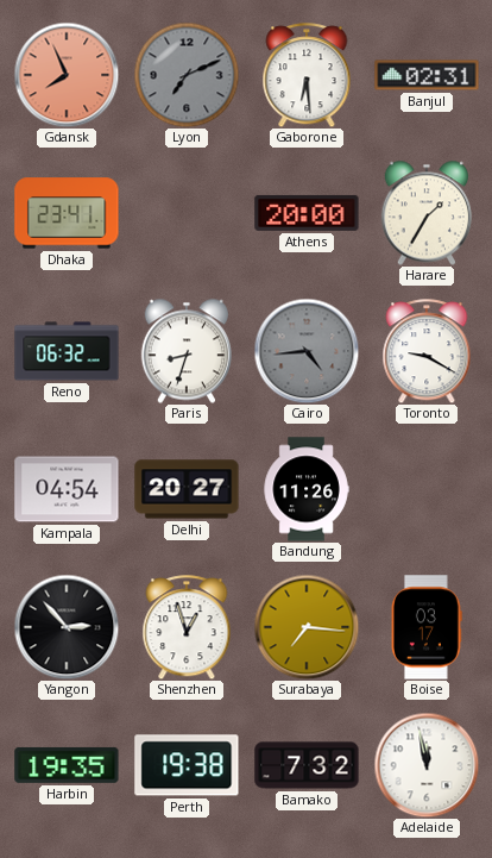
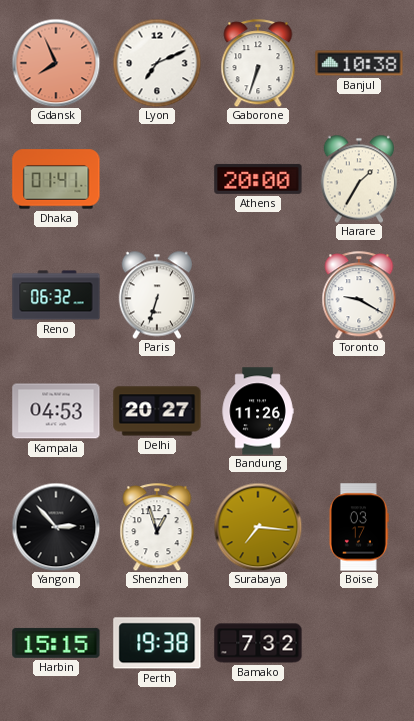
Lyon dial: grey -> white (157, 63)
Gaborone: 6:29 -> 6:33 (258, 63)
Banjul: 02:31 -> 10:38 (359, 63)
Dhaka: 23:41 -> 01:41 (56, 179)
Paris: 8:33 -> 6:33 (156, 295)
Cairo: 4:44 -> none (307, 351)
Kampala: 04:54 -> 04:53 (56, 411)
Harbin: 19:35 -> 15:15 (56, 643)
Adelaide: 11:58 -> none (427, 765)
